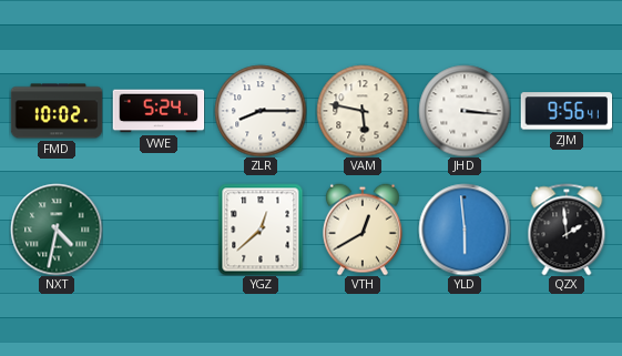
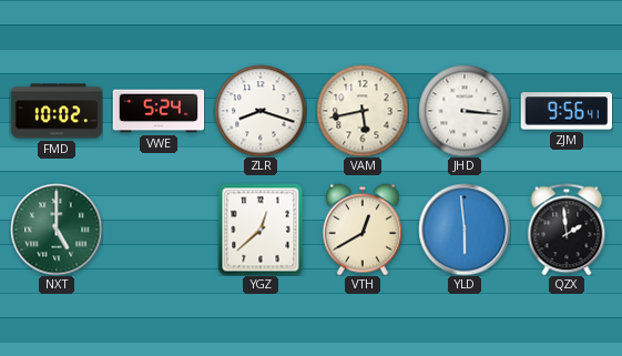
ZLR: 8:15 -> 8:18 (261, 111)
VAM: 5:47 -> 5:43 (363, 111)
NXT: 4:32 -> 5:00 (57, 230)
